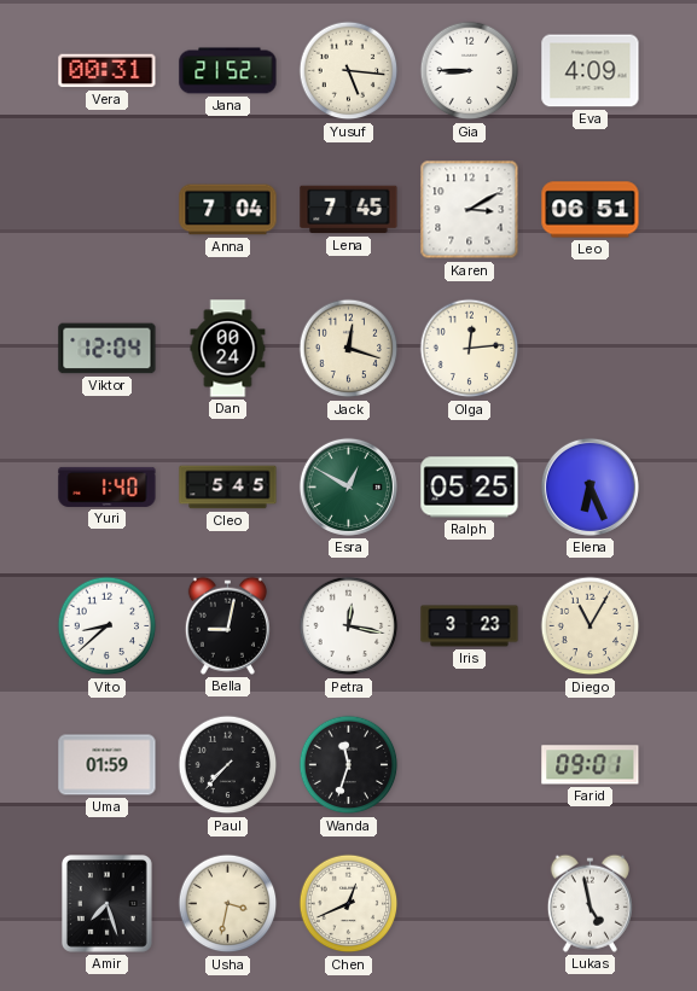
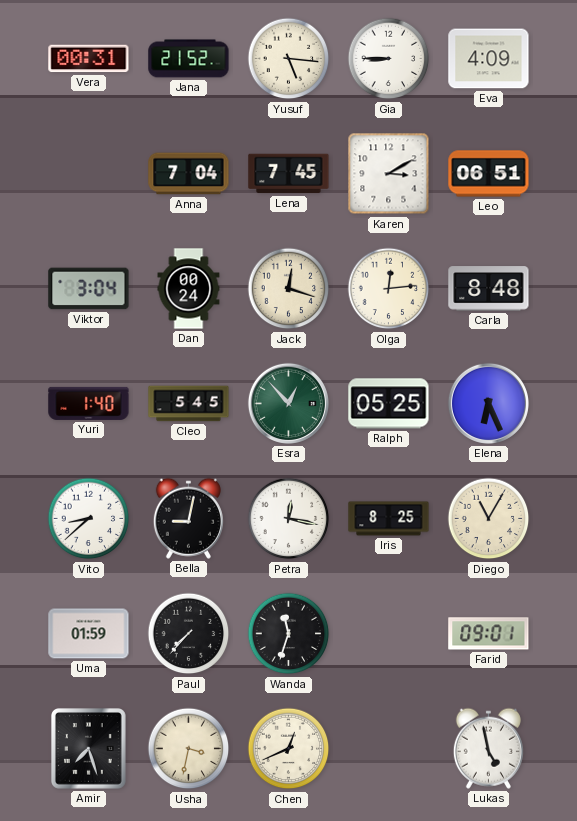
Viktor: 12:04 -> 3:04 (89, 289)
Carla: none -> 8:48 (489, 289)
Esra: 12:50 -> 12:53 (288, 403)
Iris: 3:23 -> 8:25 (389, 519)
